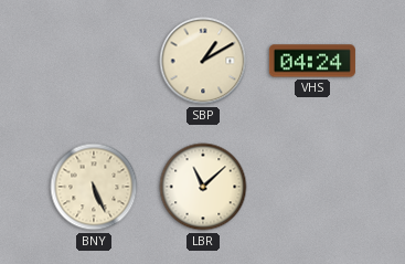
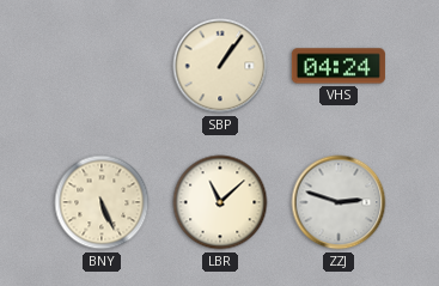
SBP: 1:10 -> 1:06 (220, 66)
ZZJ: none -> 2:48 (339, 202)
